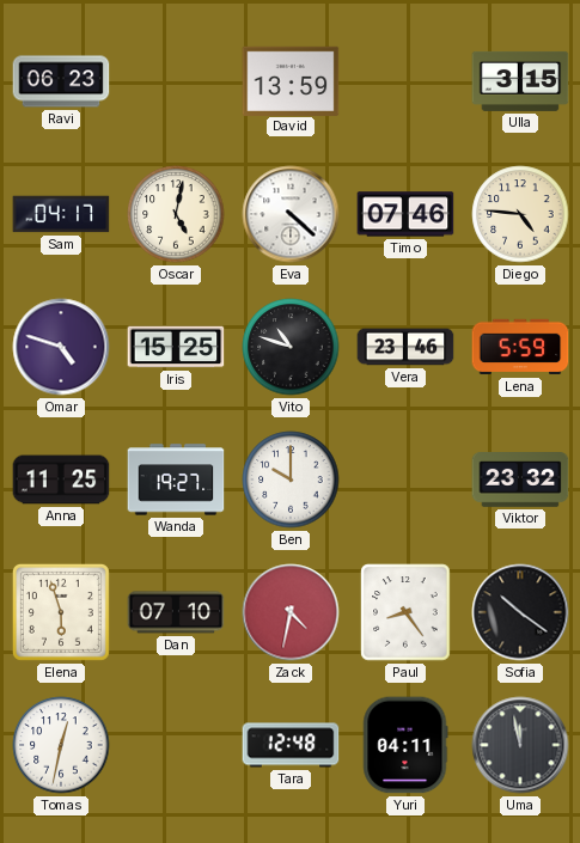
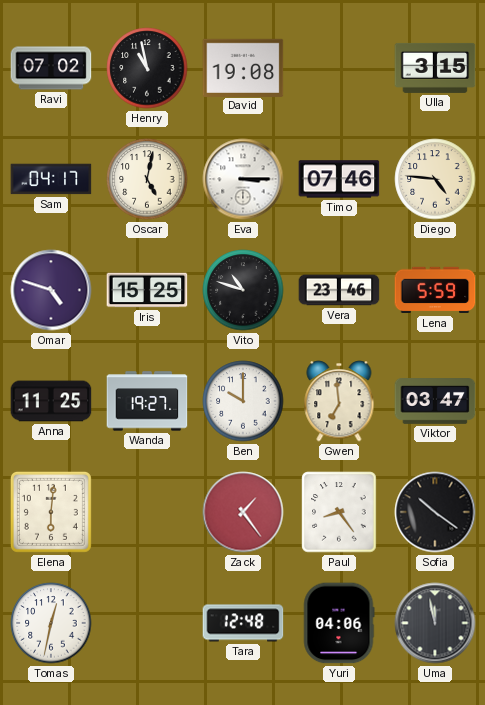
Ravi: 06:23 -> 07:02 (51, 68)
Henry: none -> 10:58 (147, 68)
David: 13:59 -> 19:08 (243, 67)
Eva: 4:22 -> 3:15 (243, 179)
Gwen: none -> 6:59 (339, 401)
Viktor: 23:32 -> 03:47 (435, 402)
Elena: 5:57 -> 6:01 (51, 512)
Dan: 07:10 -> none (176, 612)
Zack: 4:32 -> 1:24 (243, 512)
Yuri: 04:11 -> 04:06 (339, 623)
